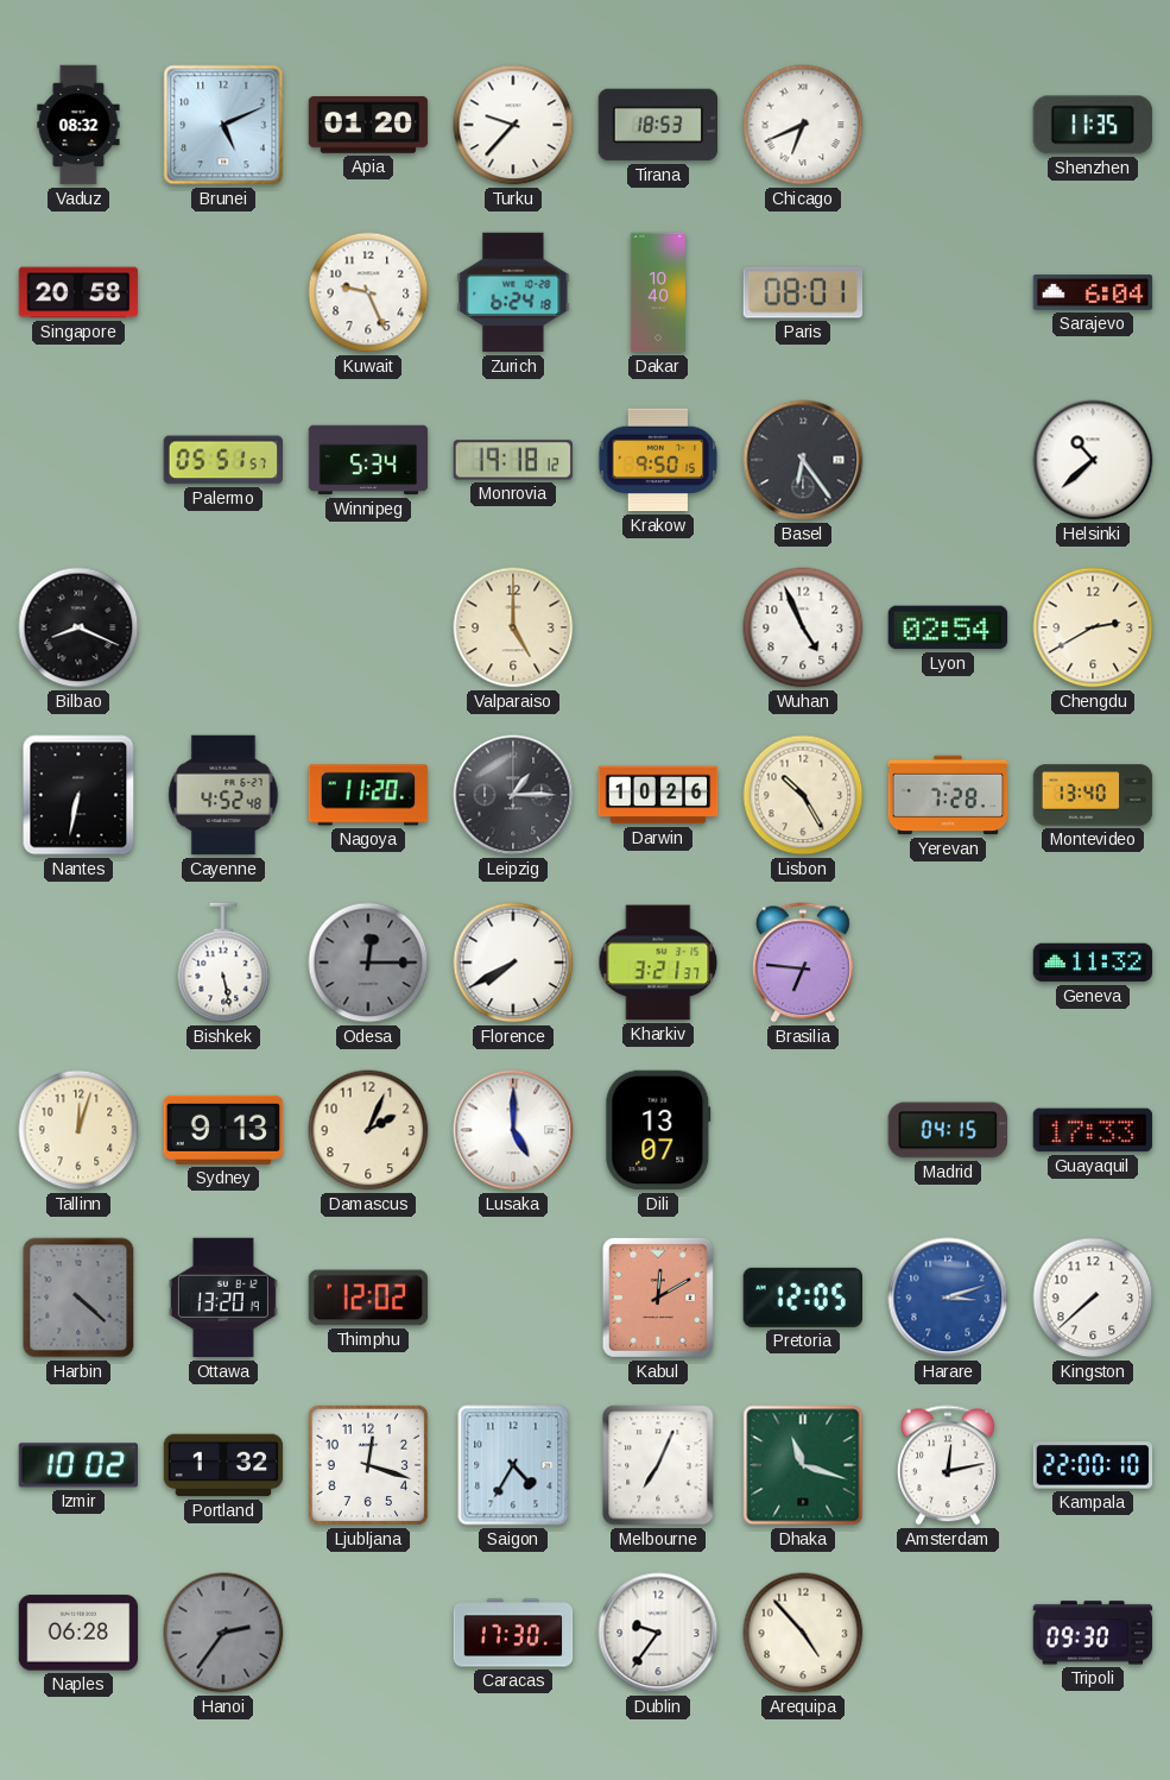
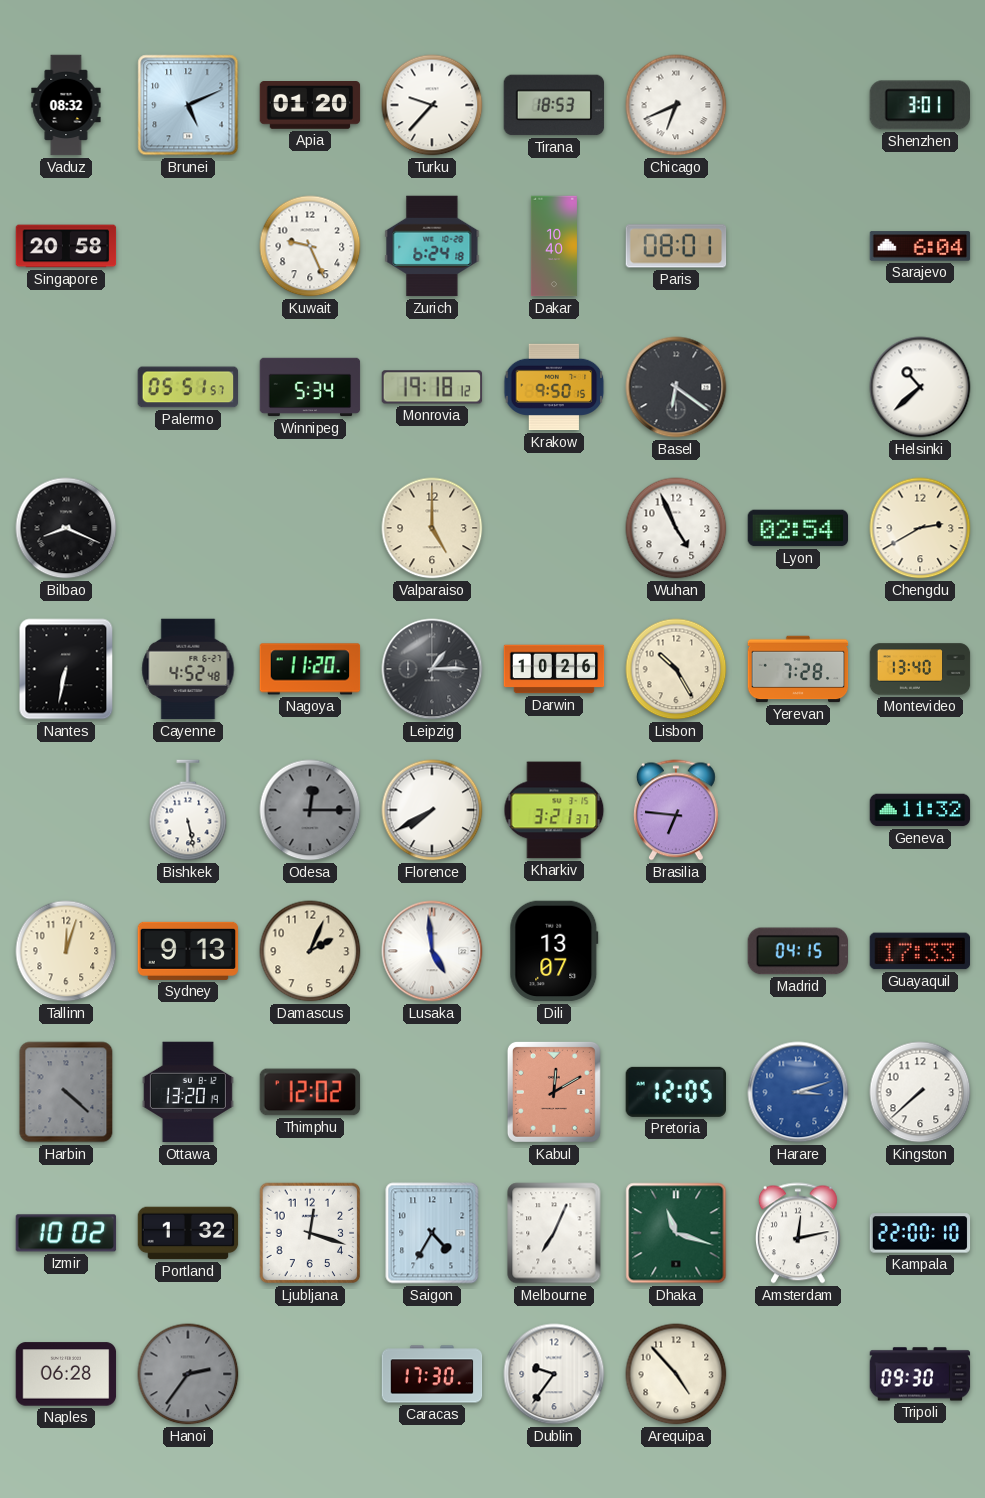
Shenzhen: 11:35 -> 3:01 (919, 105)
Basel: 6:24 -> 6:21 (676, 387)
Lusaka: 5:00 -> 4:59 (432, 951)
